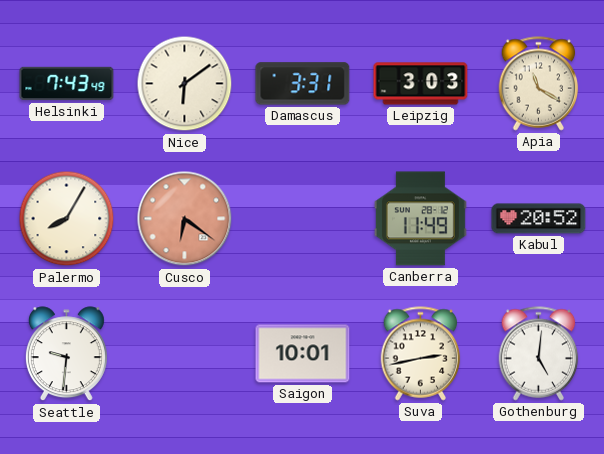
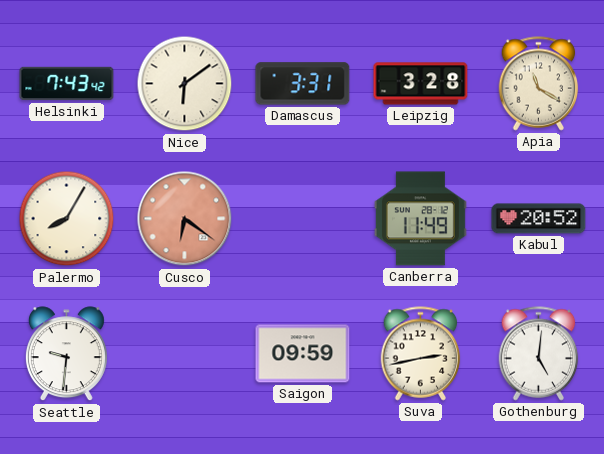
Helsinki: 7:43:49 -> 7:43:42 (67, 84)
Leipzig: 3:03 -> 3:28 (421, 84)
Saigon: 10:01 -> 09:59 (303, 354)
